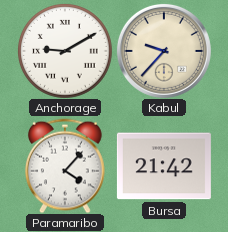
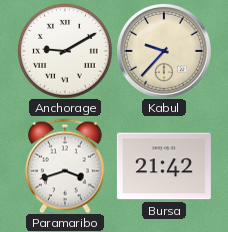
Paramaribo: 4:07 -> 3:42 (66, 166)
